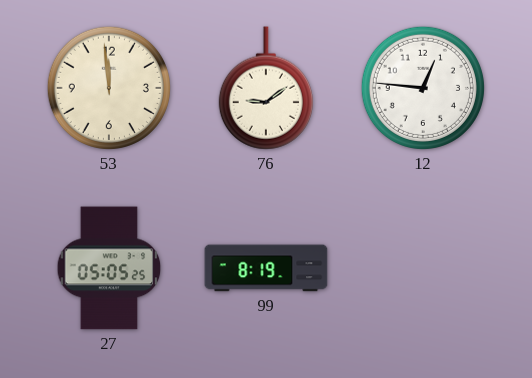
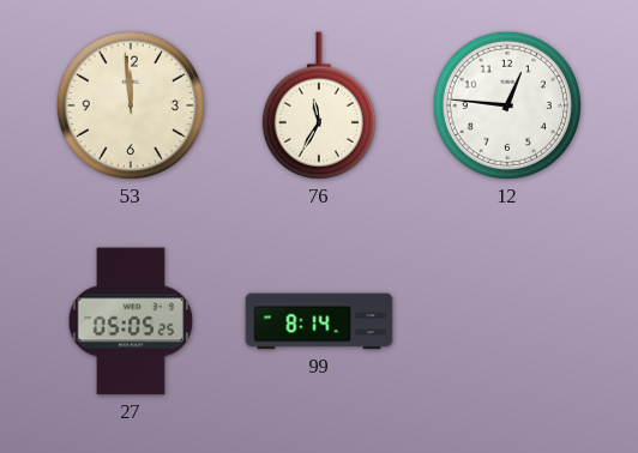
76: 9:09 -> 11:35 (319, 105)
99: 8:19 -> 8:14 (319, 321)
